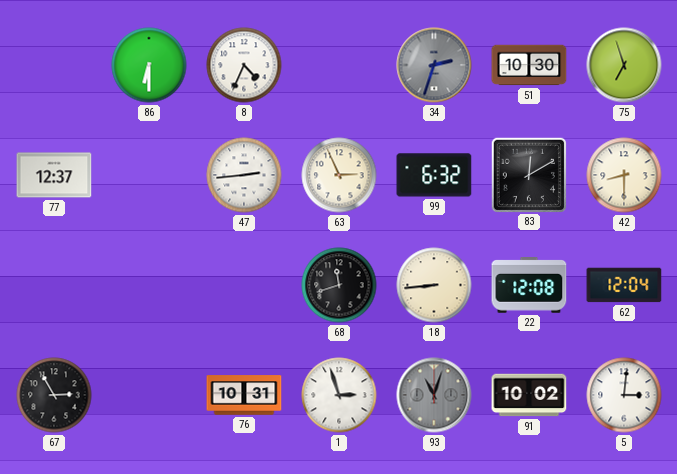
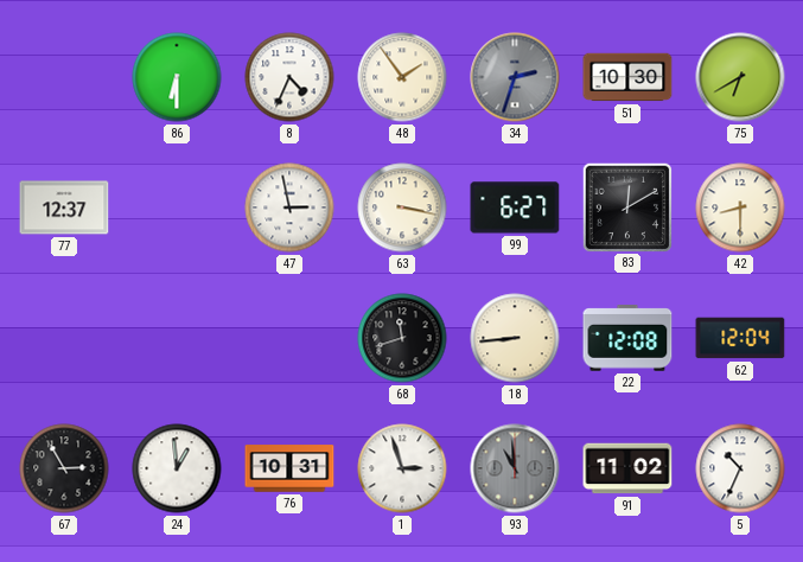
48: none -> 1:54 (402, 77)
75: 6:57 -> 6:40 (740, 77)
47: 2:44 -> 2:58 (289, 207)
63: 2:56 -> 3:17 (402, 207)
99: 6:32 -> 6:27 (515, 207)
24: none -> 12:59 (177, 468)
93: 11:03 -> 10:59 (515, 468)
91: 10:02 -> 11:02 (627, 468)
5: 3:01 -> 10:34 (740, 468)
